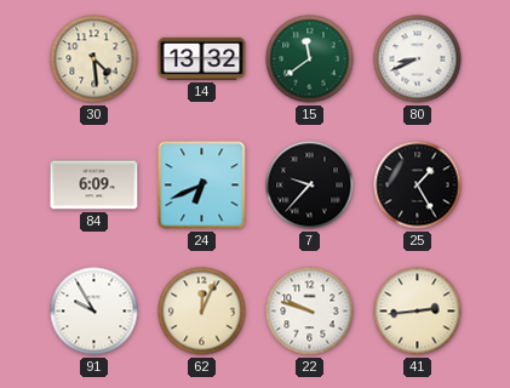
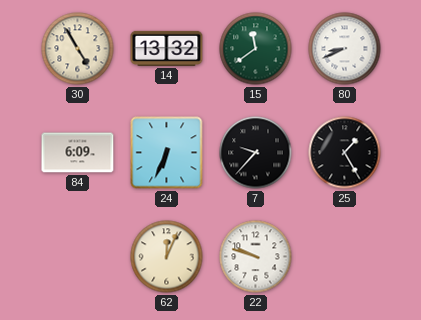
30: 4:29 -> 4:55 (78, 49)
24: 6:41 -> 6:34 (167, 153)
91: 9:55 -> none (94, 312)
41: 2:44 -> none (418, 312)
